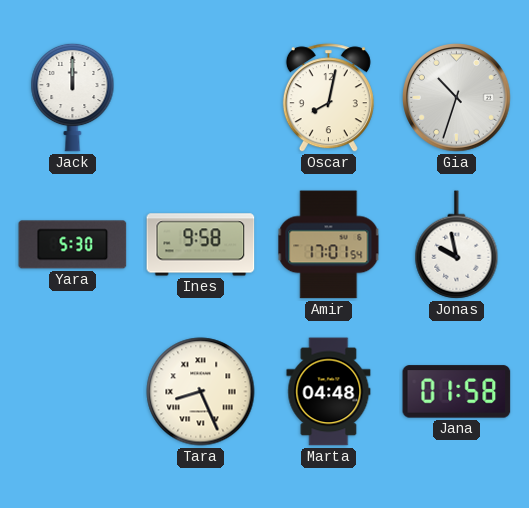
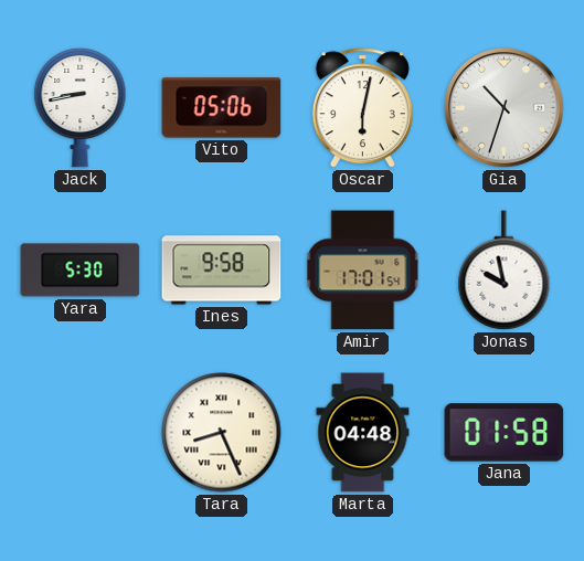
Jack: 12:00 -> 8:43 (81, 107)
Vito: none -> 05:06 (222, 108)
Oscar: 8:02 -> 6:02 (362, 108)
